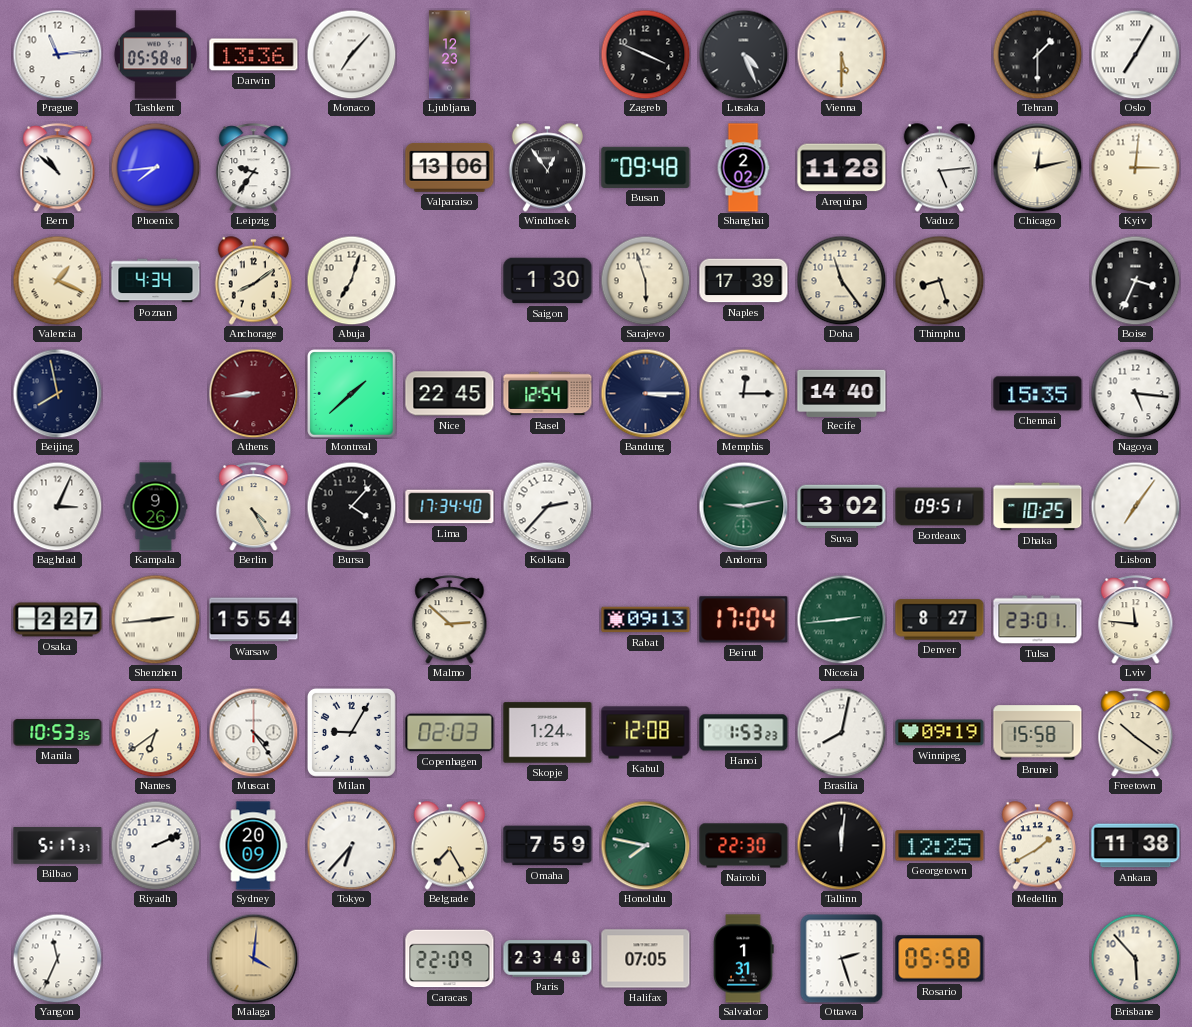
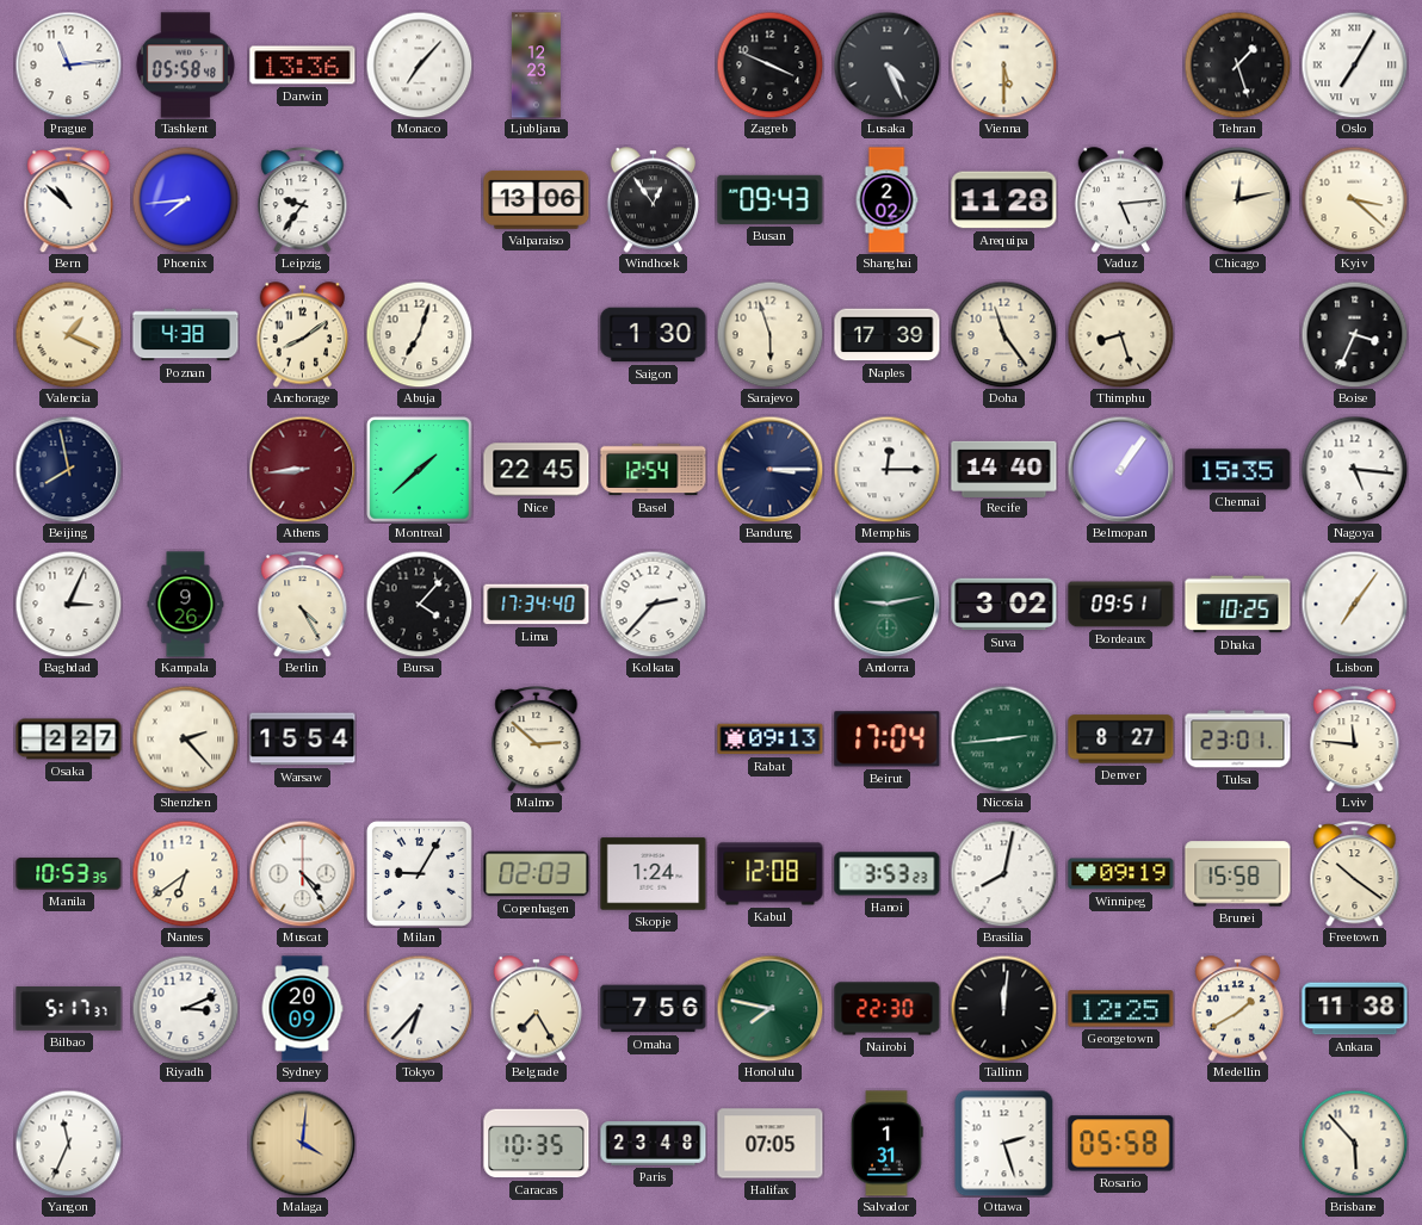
Tehran: 1:30 -> 1:27 (1237, 64)
Busan: 09:48 -> 09:43 (771, 199)
Kyiv: 3:01 -> 3:22 (1354, 199)
Poznan: 4:34 -> 4:38 (186, 335)
Belmopan: none -> 1:06 (1120, 469)
Shenzhen: 2:44 -> 2:23 (185, 738)
Hanoi: 1:53 -> 3:53 (888, 874)
Riyadh: 2:11 -> 3:11 (185, 1008)
Omaha: 7:59 -> 7:56 (654, 1009)
Caracas: 22:09 -> 10:35 (537, 1144)
